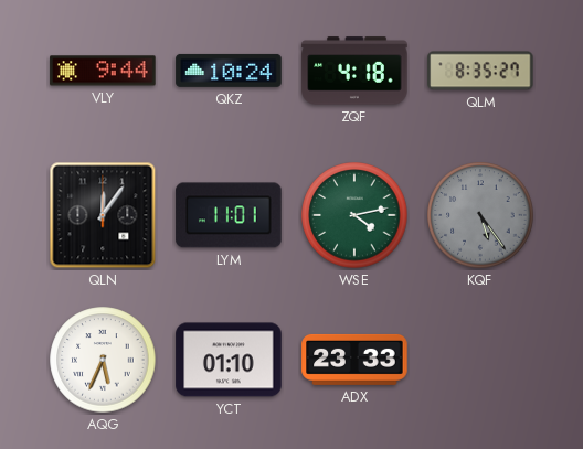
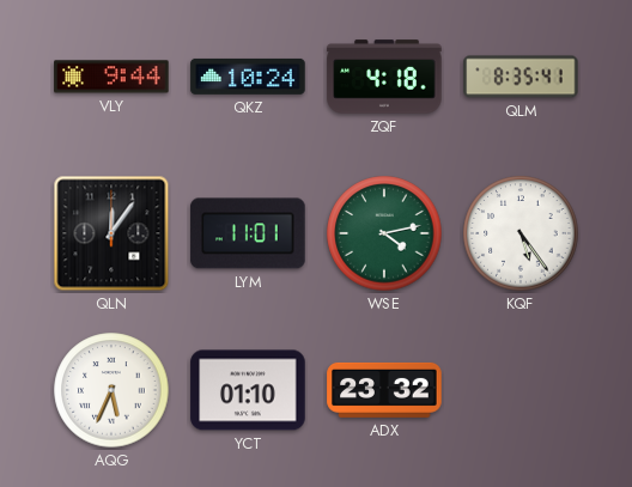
QLM: 8:35:27 -> 8:35:41 (521, 77)
KQF dial: grey -> white (521, 233)
ADX: 23:33 -> 23:32 (384, 390)
